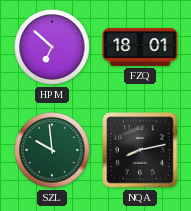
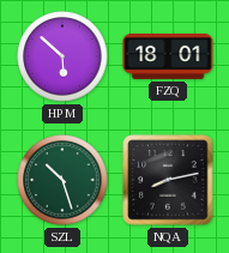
HPM: 6:52 -> 5:52 (62, 56)
SZL: 9:59 -> 10:27 (62, 180)
